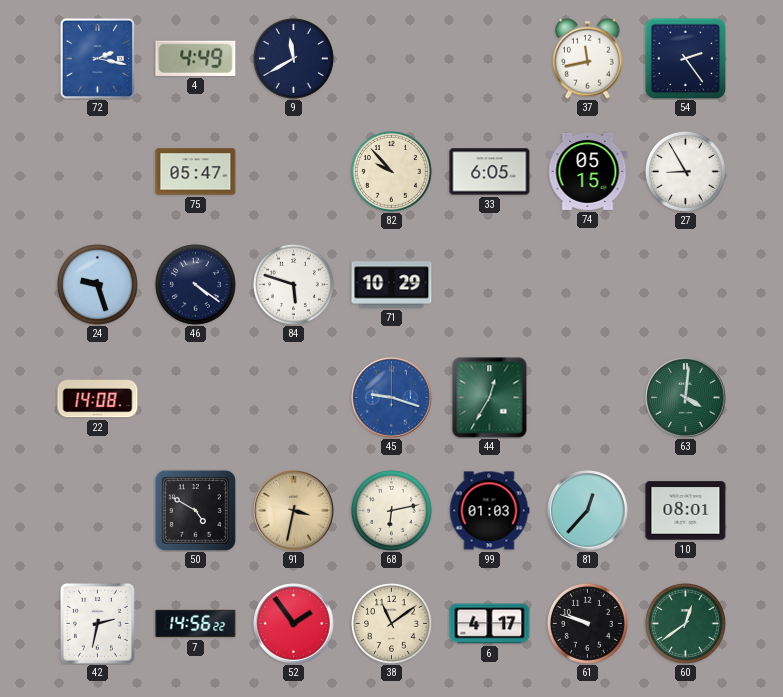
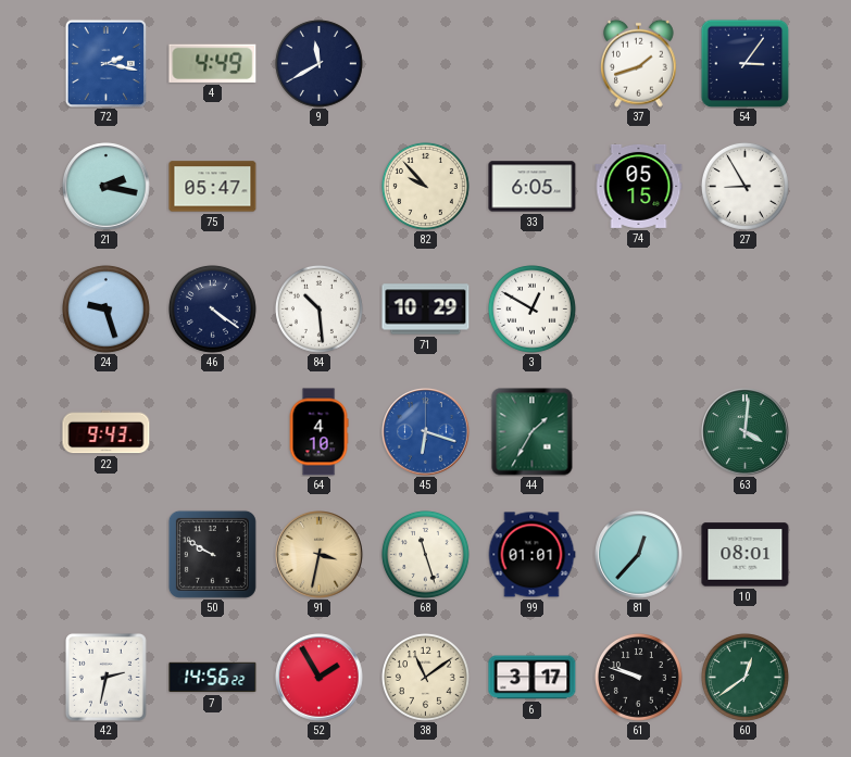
37: 11:43 -> 1:42 (639, 63)
54: 2:24 -> 3:06 (744, 63)
21: none -> 2:17 (107, 187)
84: 5:48 -> 10:29 (318, 308)
3: none -> 12:50 (531, 308)
22: 14:08 -> 9:43 (107, 432)
64: none -> 4:10 (318, 432)
45: 9:18 -> 6:18 (426, 432)
44: 12:35 -> 1:35 (533, 432)
50: 4:50 -> 9:50 (212, 554)
68: 6:13 -> 11:27 (425, 554)
99: 01:03 -> 01:01 (531, 555)
52: 1:54 -> 1:55 (320, 678)
6: 4:17 -> 3:17 (533, 678)
